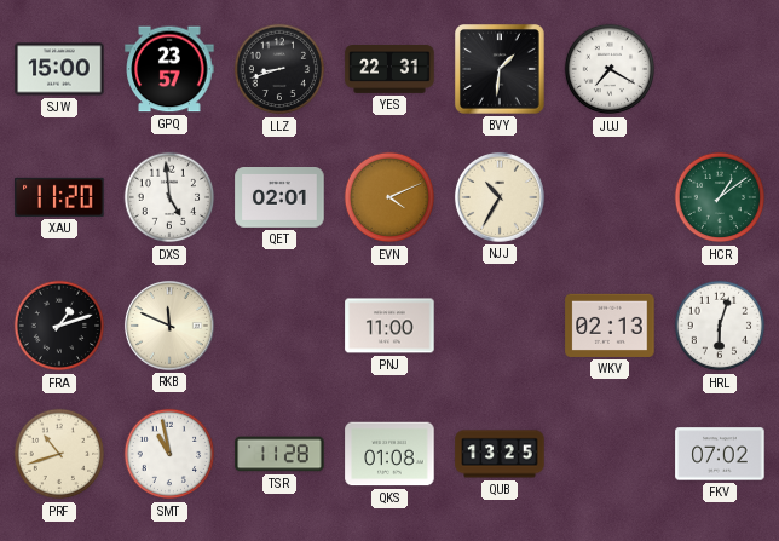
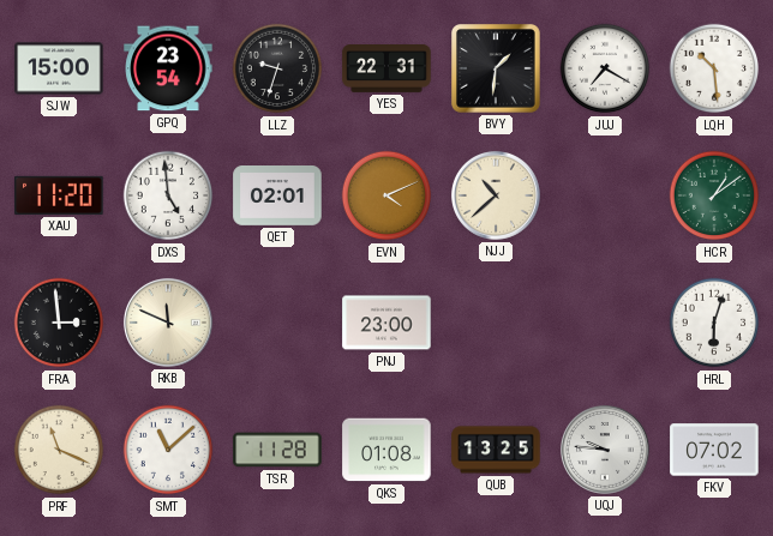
GPQ: 23:57 -> 23:54 (168, 68)
LLZ: 8:42 -> 9:33 (277, 68)
LQH: none -> 10:29 (714, 68)
NJJ: 10:35 -> 10:38 (496, 195)
FRA: 1:12 -> 2:59 (59, 323)
PNJ: 11:00 -> 23:00 (386, 323)
WKV: 02:13 -> none (610, 326)
PRF: 10:42 -> 11:19 (59, 450)
SMT: 10:58 -> 11:08 (168, 450)
UQJ: none -> 9:46 (605, 450)
